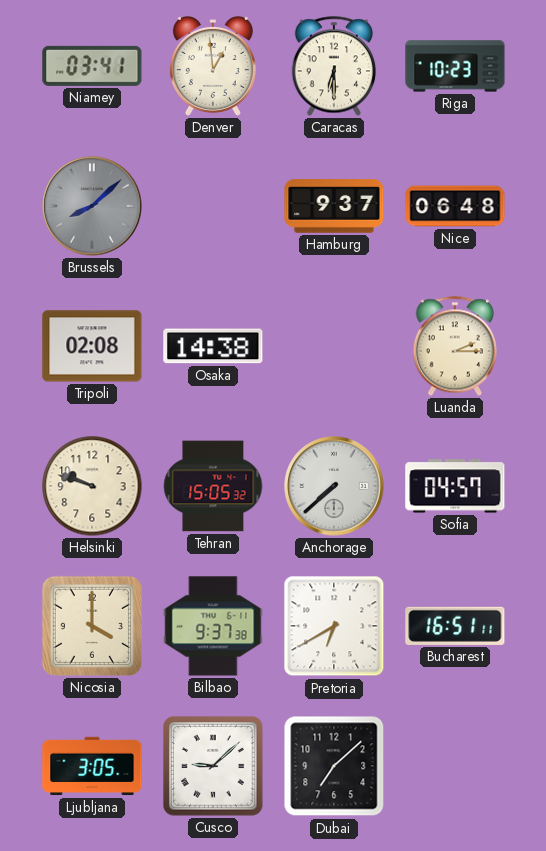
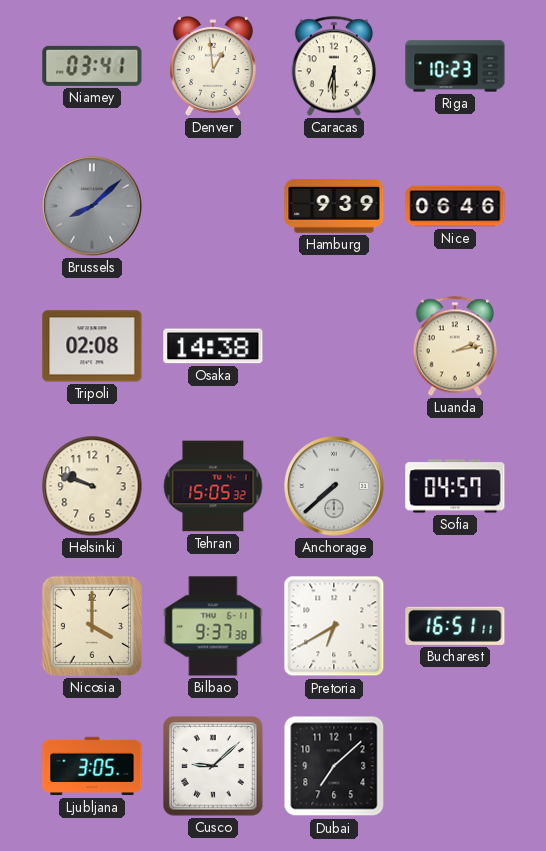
Hamburg: 9:37 -> 9:39 (334, 206)
Nice: 06:48 -> 06:46 (455, 206)
Luanda: 2:15 -> 2:13 (454, 346)
